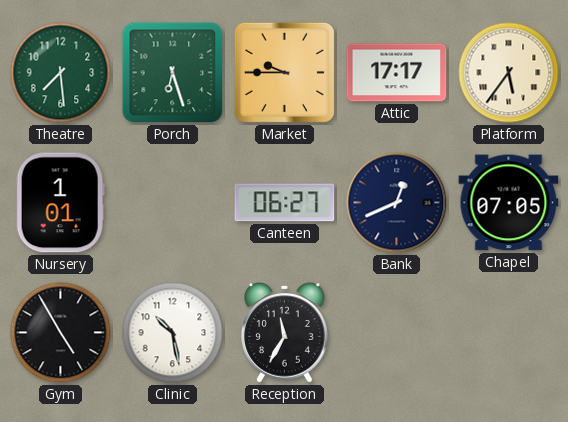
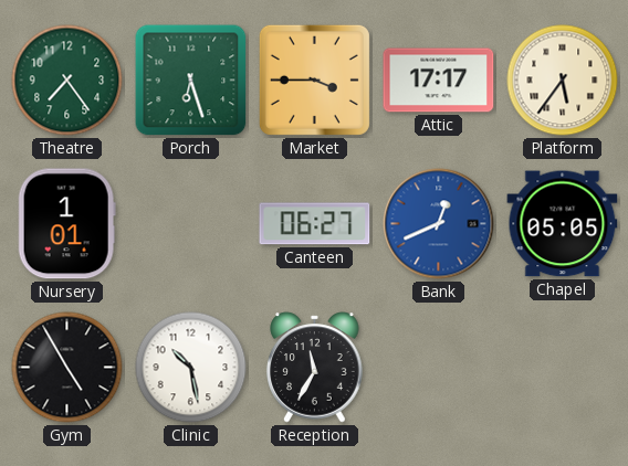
Theatre: 7:29 -> 7:24 (67, 81)
Market: 9:45 -> 3:45 (314, 80)
Bank dial: navy -> blue (439, 224)
Chapel: 07:05 -> 05:05 (563, 224)
